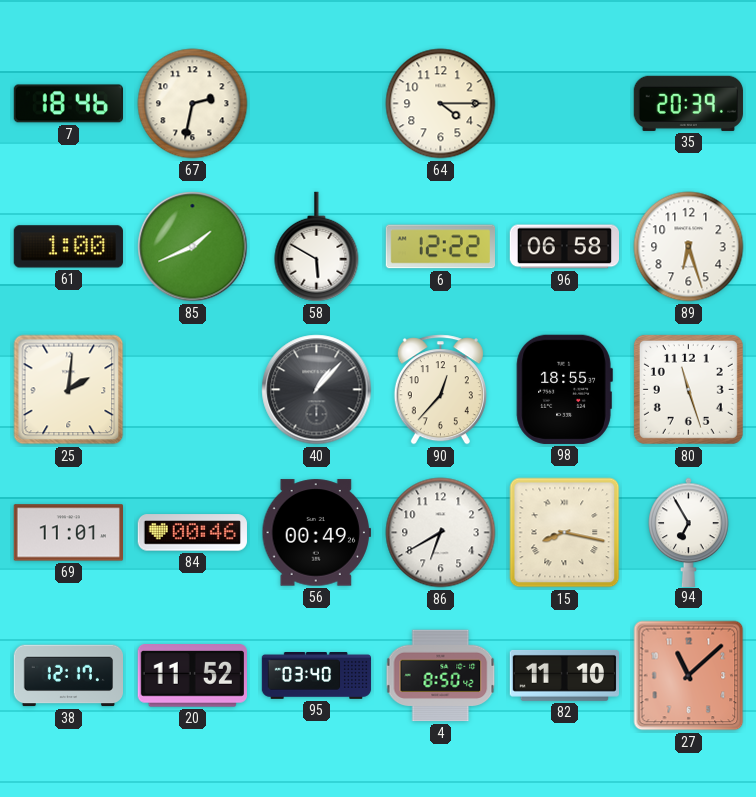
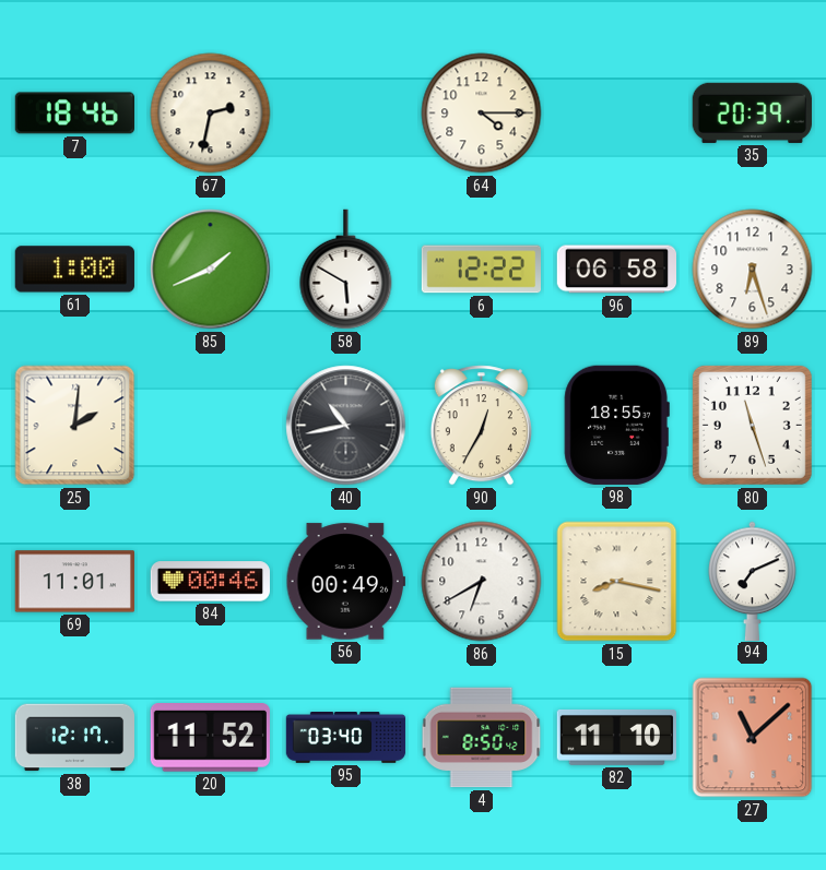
40: 1:07 -> 10:43 (346, 426)
90: 12:37 -> 12:35 (481, 426)
94: 6:55 -> 7:11 (753, 581)
